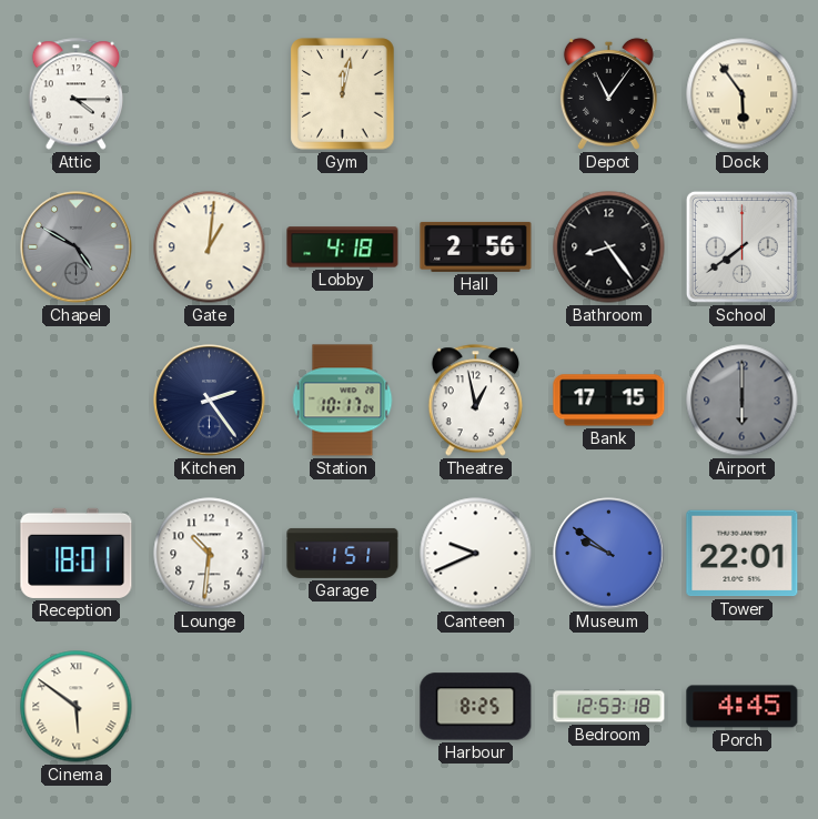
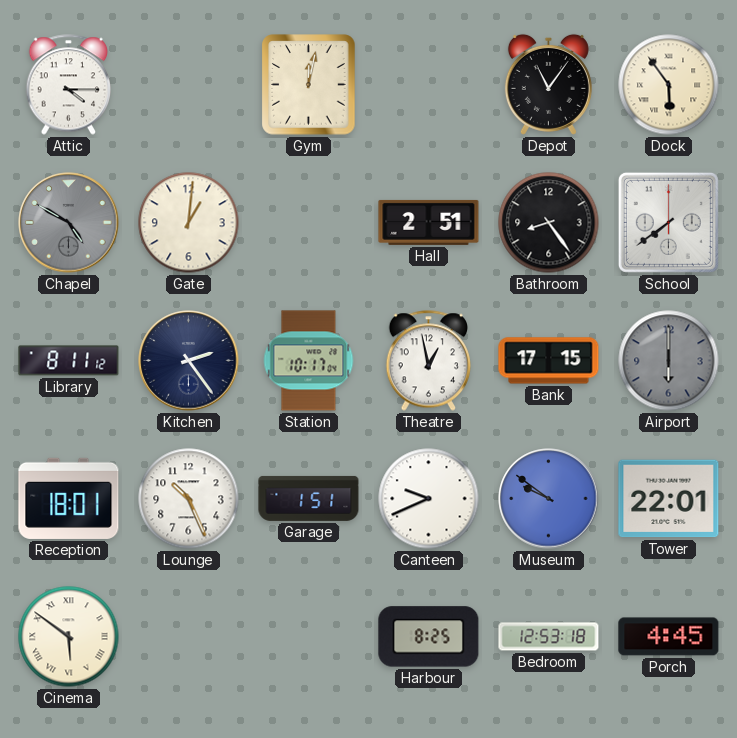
Lobby: 4:18 -> none (343, 247)
Hall: 2:56 -> 2:51 (429, 222)
Library: none -> 8:11 (69, 361)
Lounge: 10:31 -> 10:26 (189, 499)
